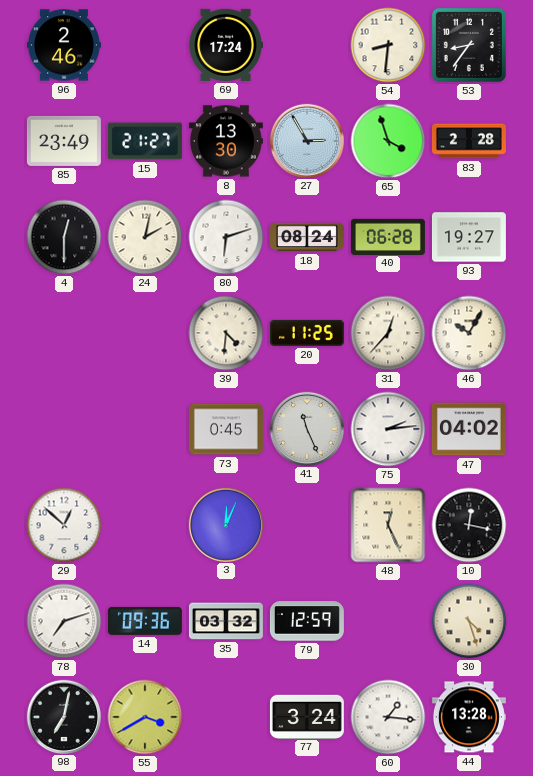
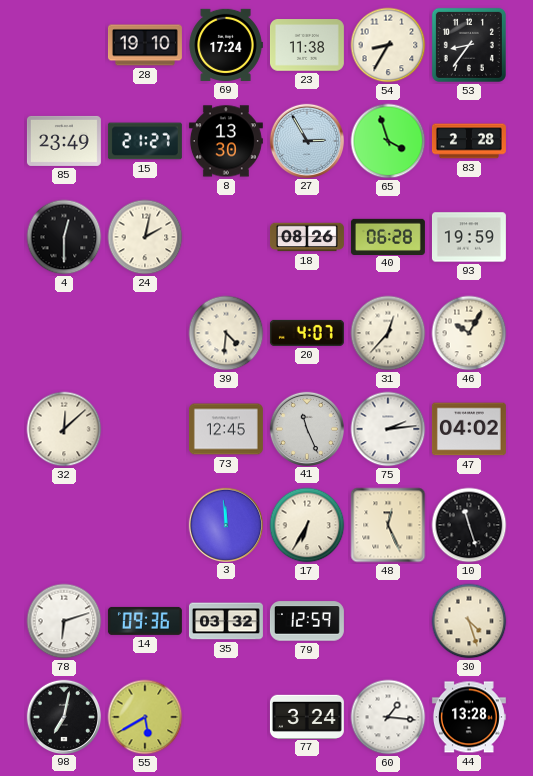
96: 2:46 -> none (64, 45)
28: none -> 19:10 (145, 45)
23: none -> 11:38 (307, 45)
54: 8:31 -> 8:35 (388, 45)
80: 6:12 -> none (226, 237)
18: 08:24 -> 08:26 (307, 237)
93: 19:27 -> 19:59 (469, 237)
20: 11:25 -> 4:07 (307, 333)
32: none -> 12:08 (64, 429)
73: 0:45 -> 12:45 (226, 429)
29: 12:52 -> none (64, 525)
3: 12:04 -> 11:59 (225, 524)
17: none -> 6:35 (307, 525)
10: 12:17 -> 11:27 (469, 525)
78: 7:12 -> 6:12 (64, 621)
55: 3:40 -> 5:40 (145, 717)
